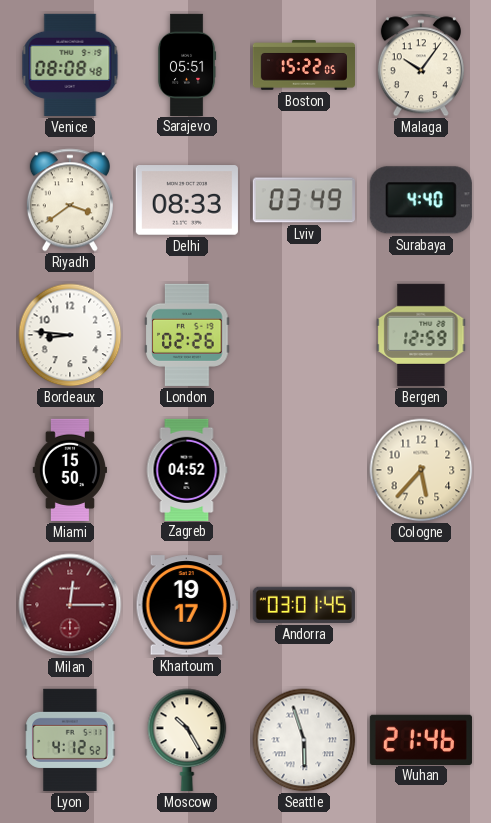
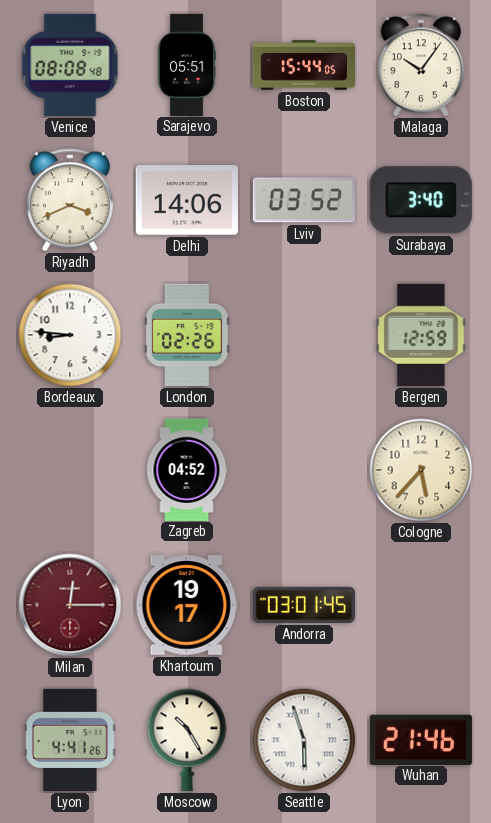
Boston: 15:22 -> 15:44 (303, 65)
Riyadh: 3:39 -> 3:41 (70, 200)
Delhi: 08:33 -> 14:06 (187, 200)
Lviv: 03:49 -> 03:52 (304, 200)
Surabaya: 4:40 -> 3:40 (421, 200)
Miami: 15:50 -> none (69, 470)
Lyon: 4:12 -> 4:41 (70, 740)
